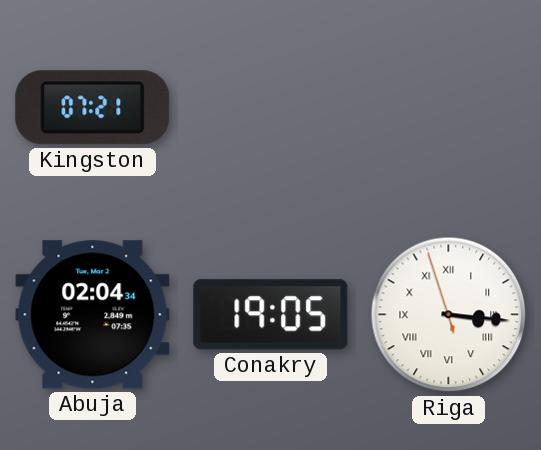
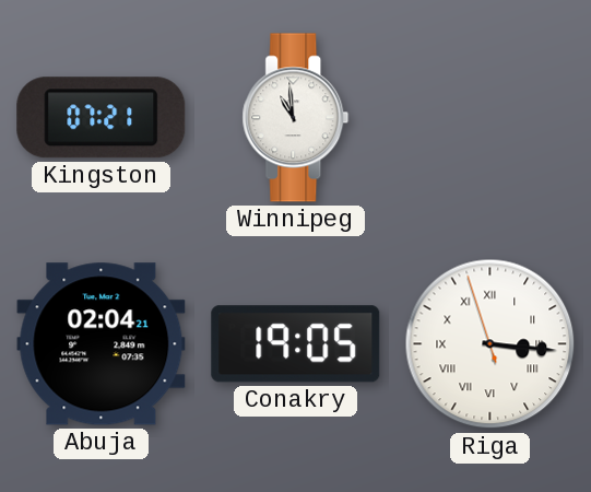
Winnipeg: none -> 10:59 (296, 118)
Abuja: 02:04:34 -> 02:04:21 (102, 344)
